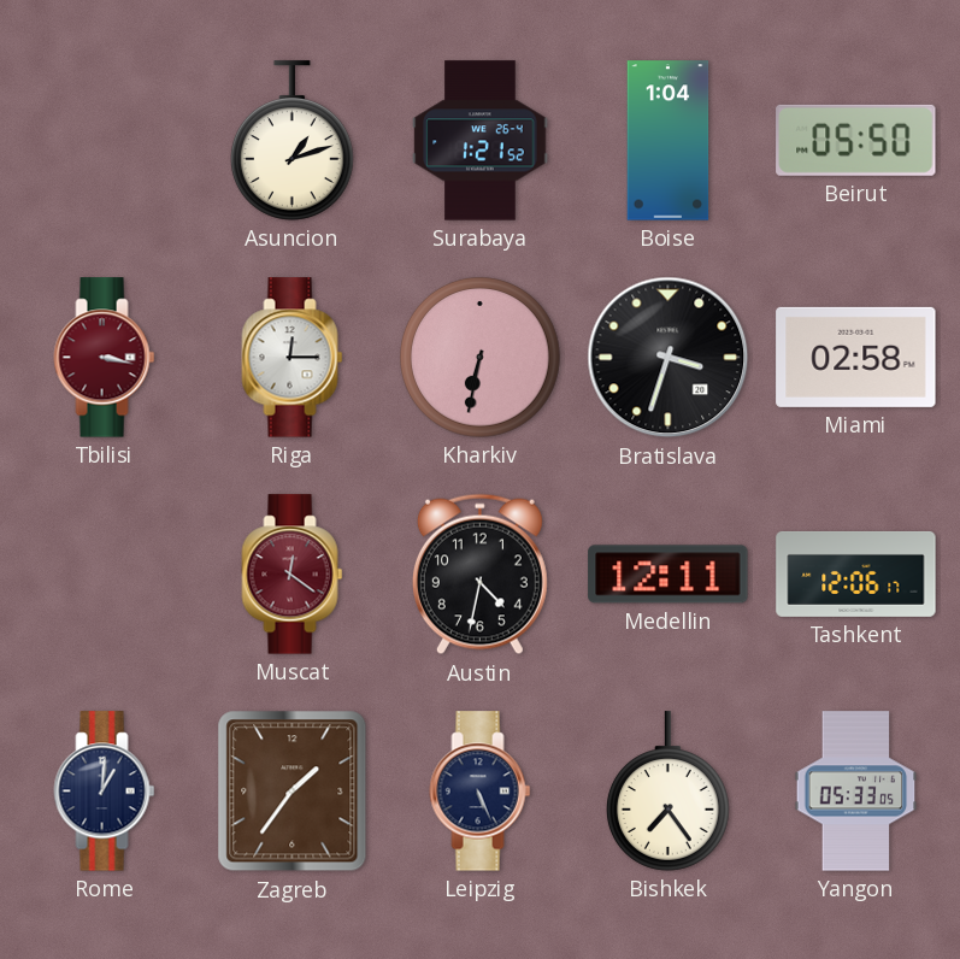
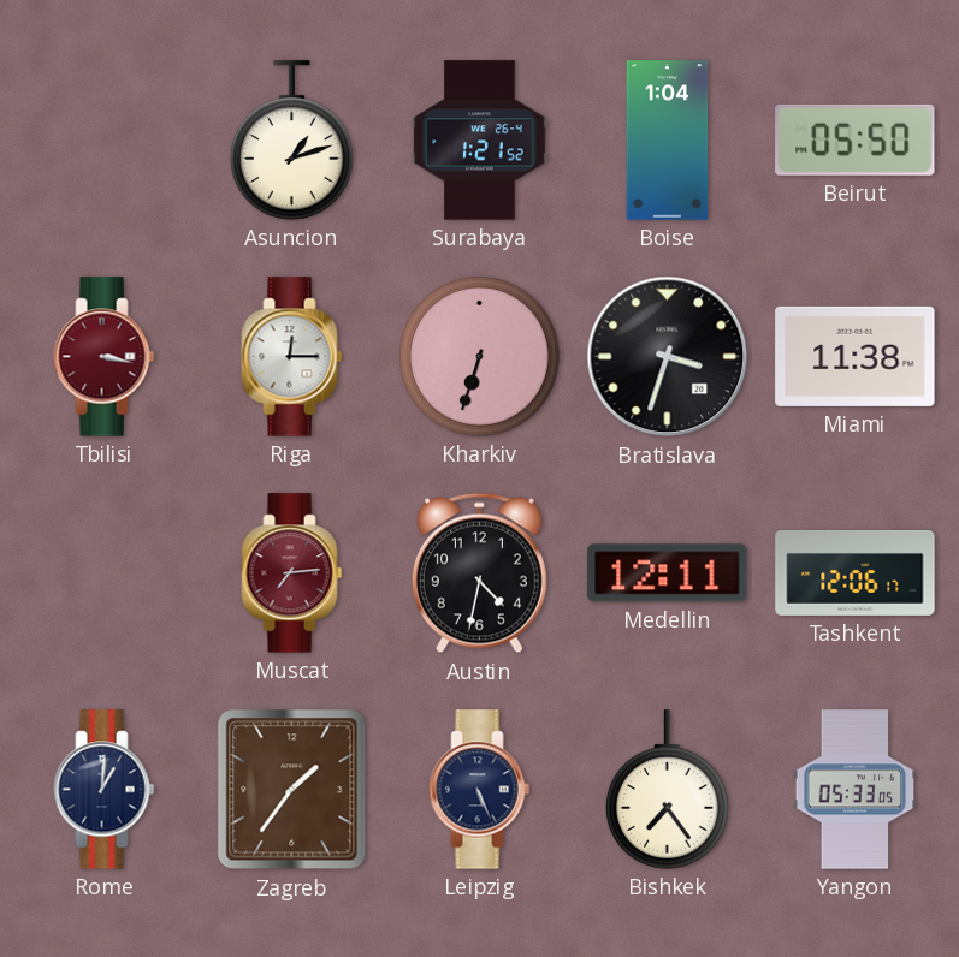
Kharkiv: 6:32 -> 6:33 (480, 357)
Miami: 02:58 -> 11:38 (856, 356)
Muscat: 12:21 -> 7:14 (292, 573)
